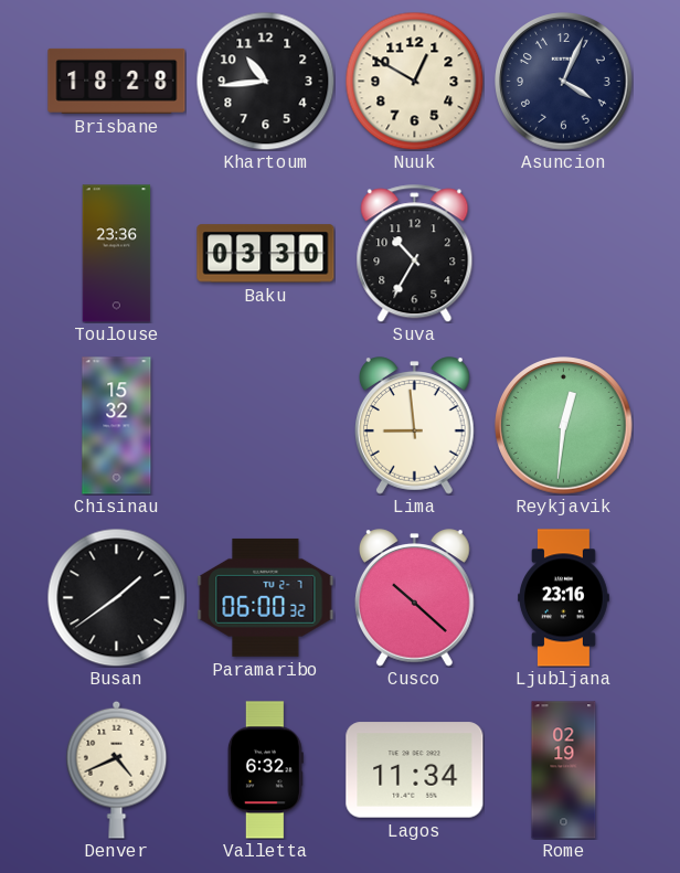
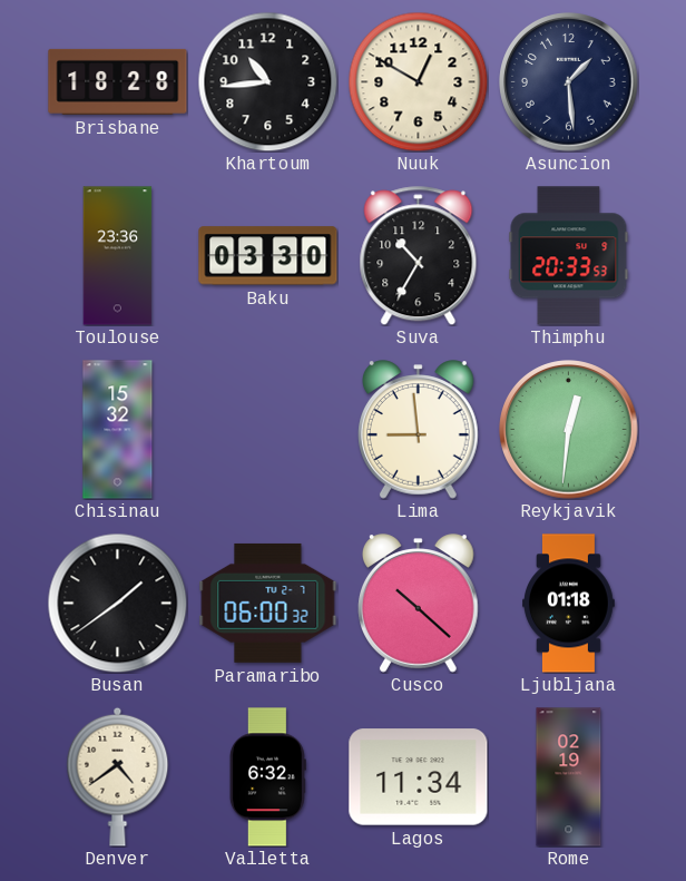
Asuncion: 4:04 -> 1:29 (569, 82)
Thimphu: none -> 20:33 (569, 256)
Ljubljana: 23:16 -> 01:18 (569, 604)
Denver: 4:41 -> 4:39 (118, 776)
